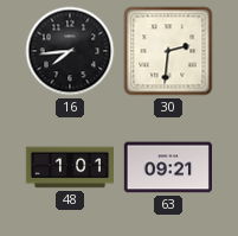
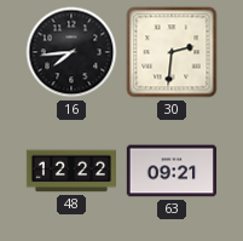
48: 1:01 -> 12:22 (70, 171)
